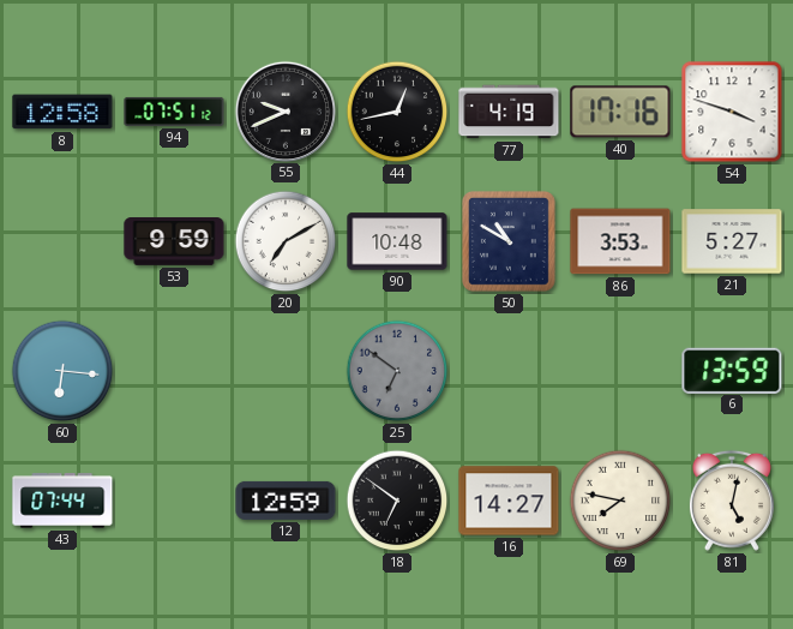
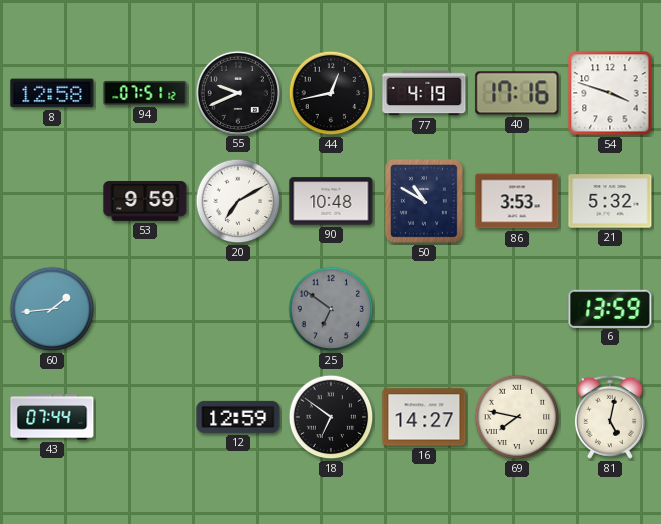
21: 5:27 -> 5:32 (610, 201)
60: 6:16 -> 1:44 (52, 309)
